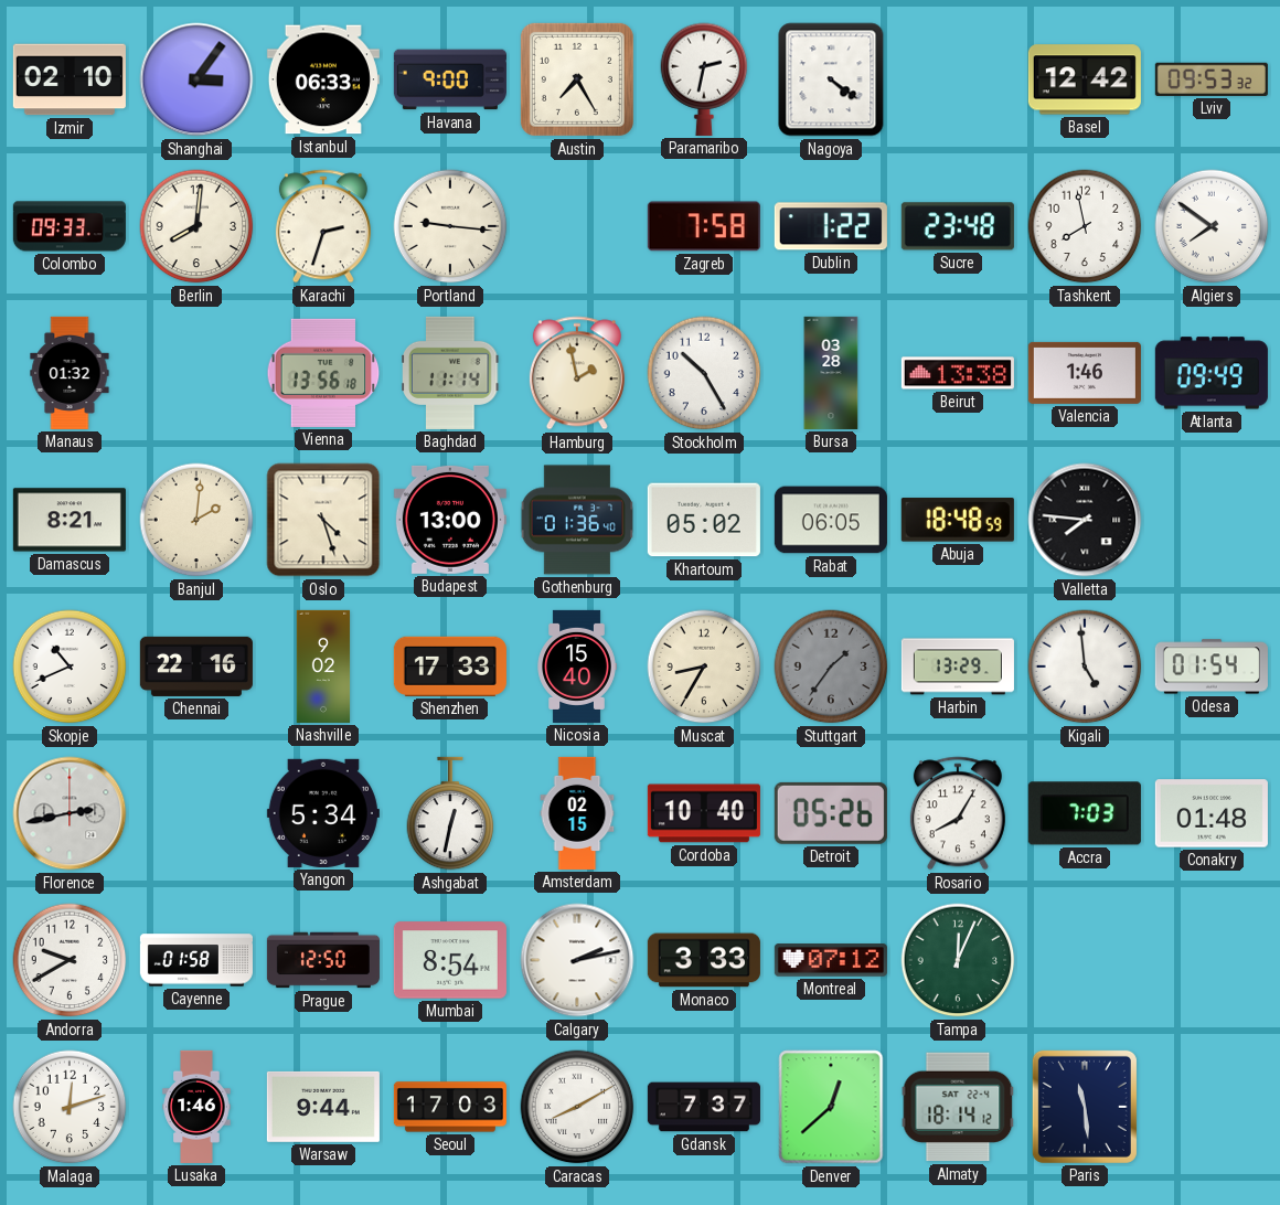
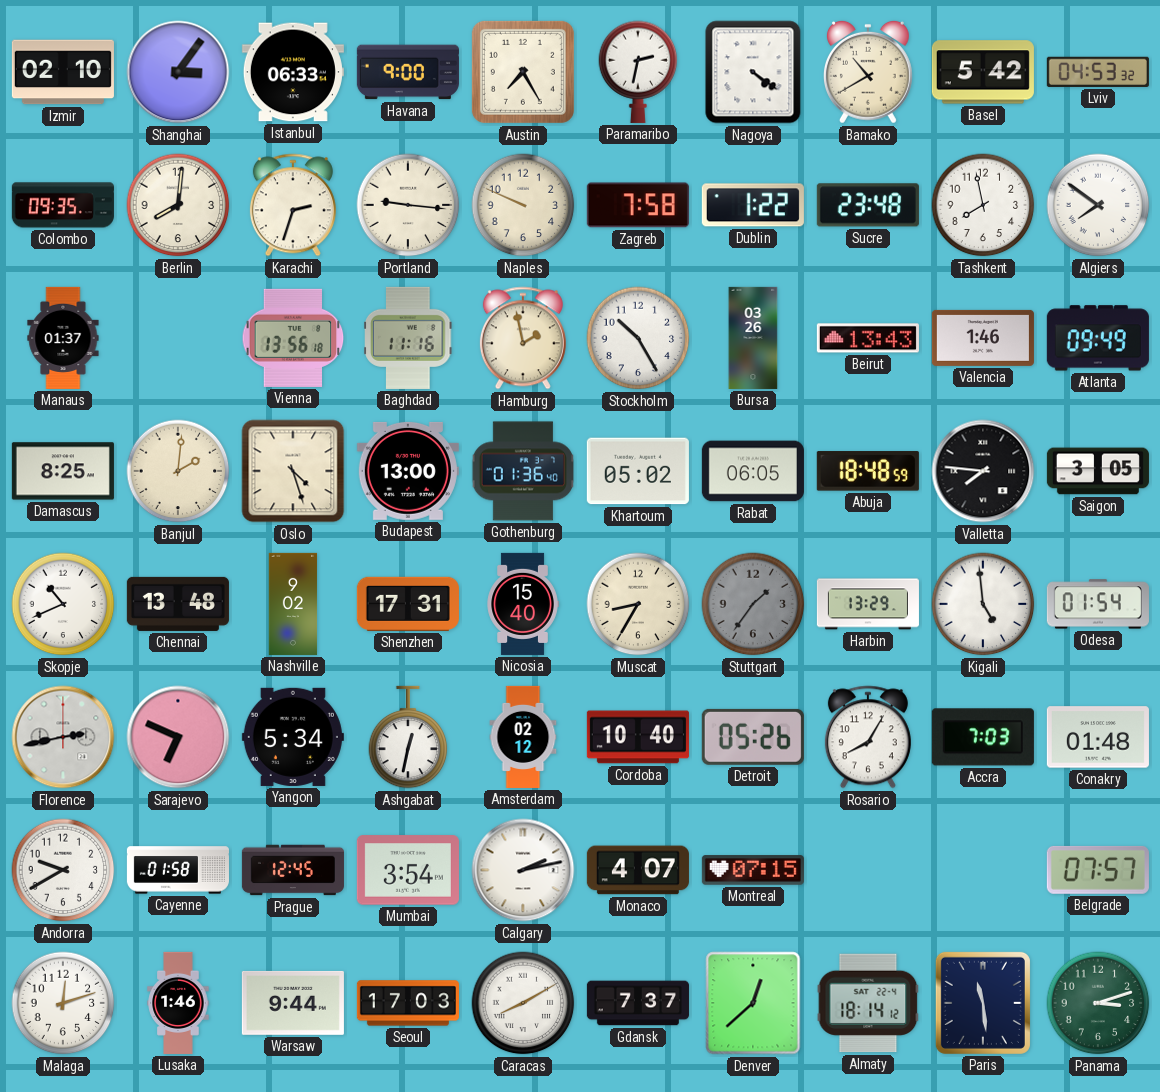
Bamako: none -> 10:40 (868, 72)
Basel: 12:42 -> 5:42 (983, 72)
Lviv: 09:53 -> 04:53 (1098, 72)
Colombo: 09:33 -> 09:35 (63, 205)
Naples: none -> 9:49 (523, 205)
Manaus: 01:32 -> 01:37 (63, 338)
Baghdad: 11:14 -> 11:16 (409, 338)
Bursa: 03:28 -> 03:26 (753, 338)
Beirut: 13:38 -> 13:43 (868, 338)
Damascus: 8:21 -> 8:25 (63, 471)
Saigon: none -> 3:05 (1098, 471)
Chennai: 22:16 -> 13:48 (178, 604)
Shenzhen: 17:33 -> 17:31 (408, 604)
Sarajevo: none -> 6:49 (178, 737)
Amsterdam: 02:15 -> 02:12 (523, 737)
Prague: 12:50 -> 12:45 (293, 870)
Mumbai: 8:54 -> 3:54 (408, 870)
Monaco: 3:33 -> 4:07 (638, 870)
Montreal: 07:12 -> 07:15 (753, 870)
Tampa: 12:04 -> none (958, 960)
Belgrade: none -> 07:57 (1098, 870)
Panama: none -> 3:12 (1098, 1003)
